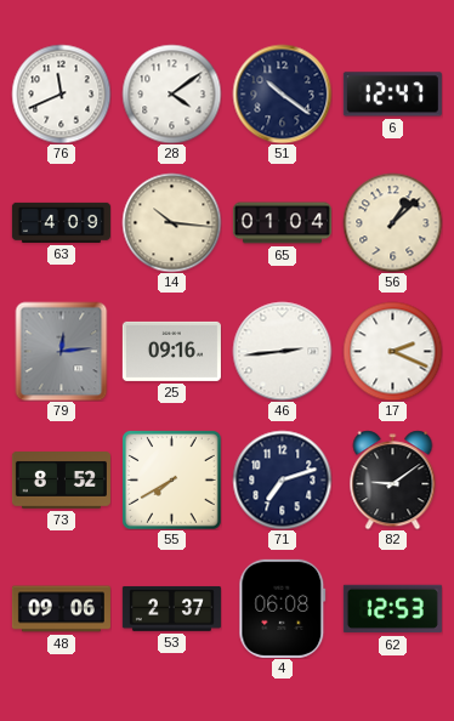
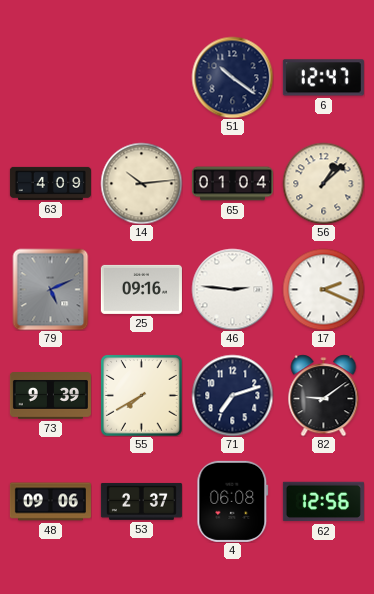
76: 11:41 -> none (61, 93)
28: 4:09 -> none (171, 93)
14: 10:16 -> 10:14 (141, 183)
79: 12:14 -> 5:11 (51, 289)
46: 2:44 -> 2:46 (232, 289)
73: 8:52 -> 9:39 (50, 396)
62: 12:53 -> 12:56 (323, 502)
